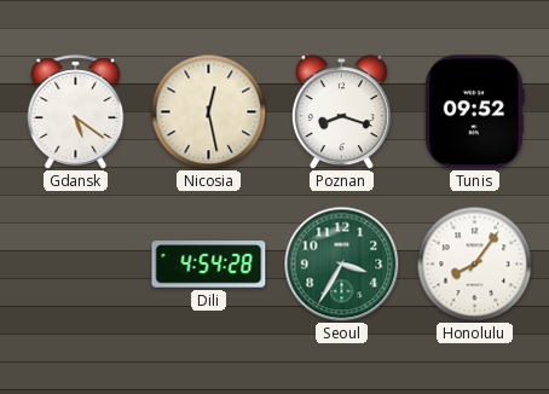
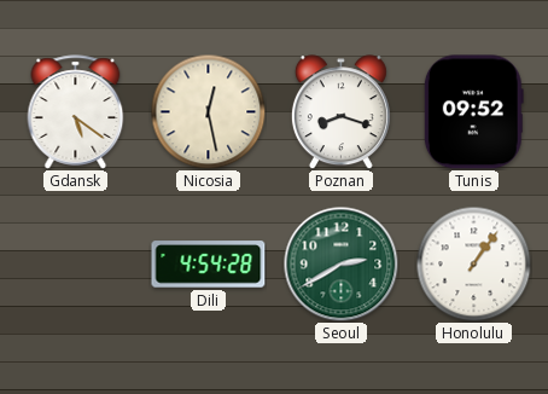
Seoul: 3:35 -> 2:40 (340, 263)
Honolulu: 8:06 -> 1:06 (473, 263)
